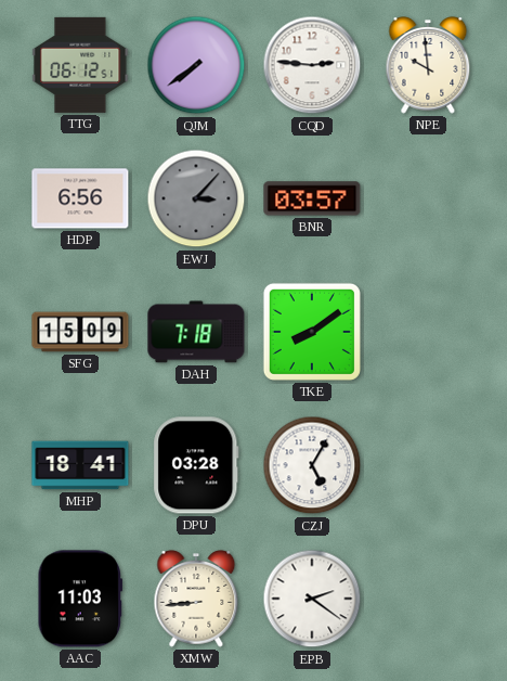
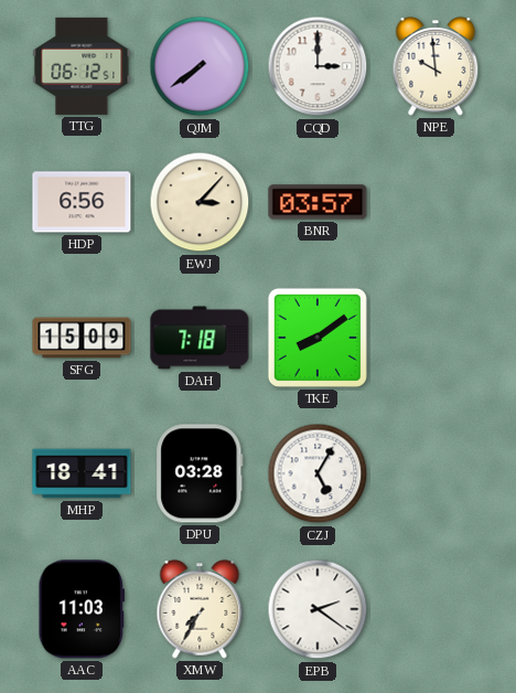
CQD: 2:46 -> 3:00 (318, 66)
EWJ dial: grey -> cream (200, 202)
XMW: 8:44 -> 7:35 (200, 610)
